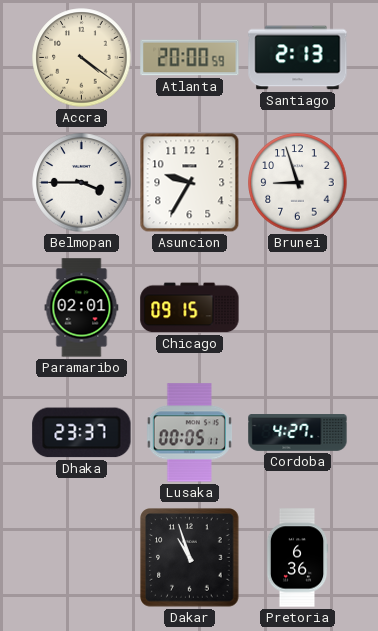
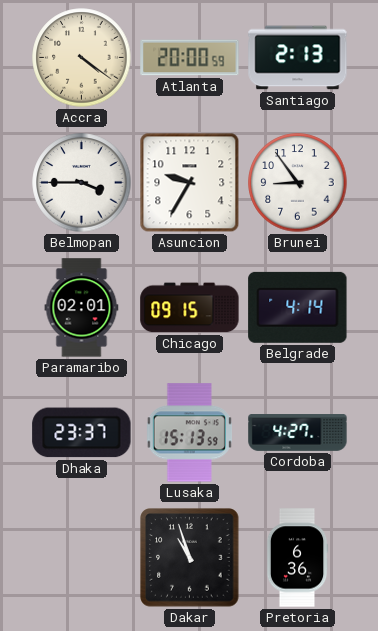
Brunei: 8:57 -> 8:54 (298, 183)
Belgrade: none -> 4:14 (298, 307)
Lusaka: 00:05 -> 15:13 (189, 433)
